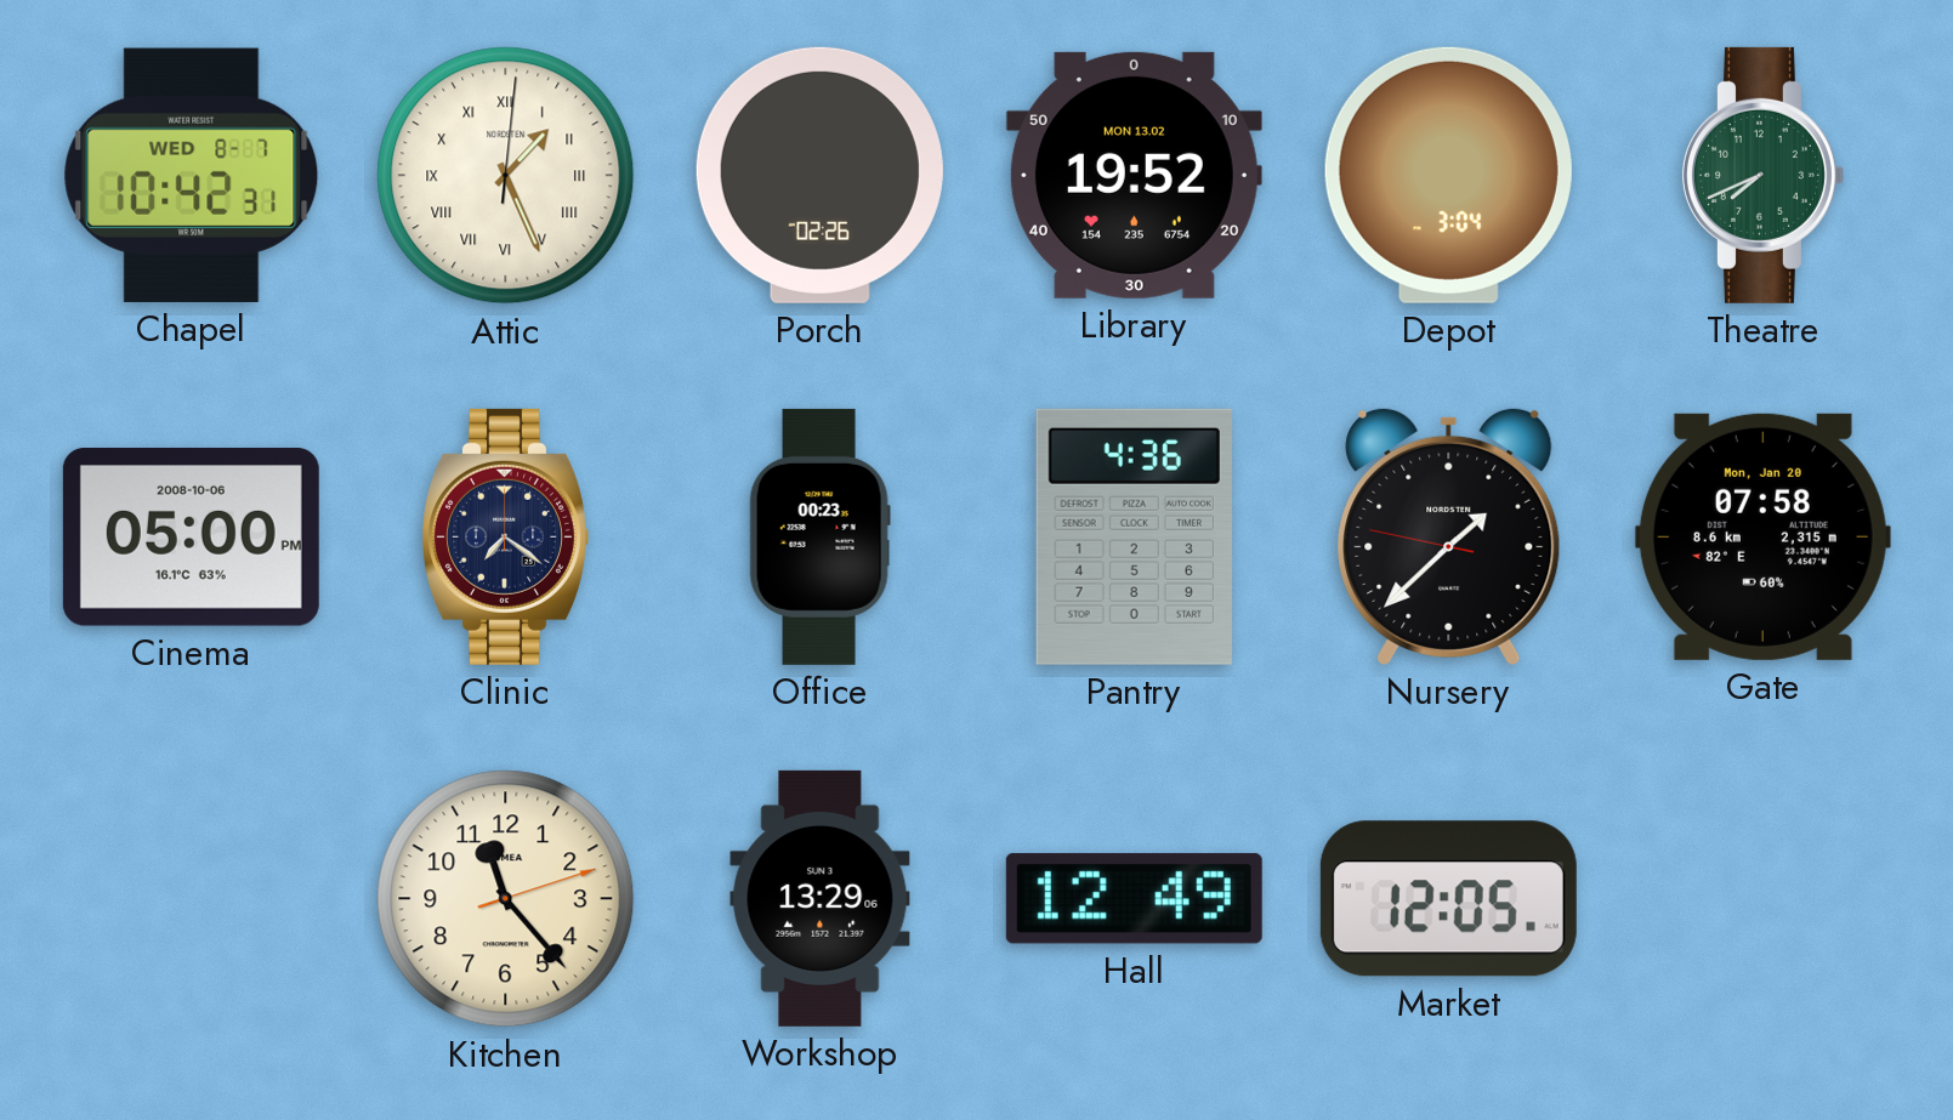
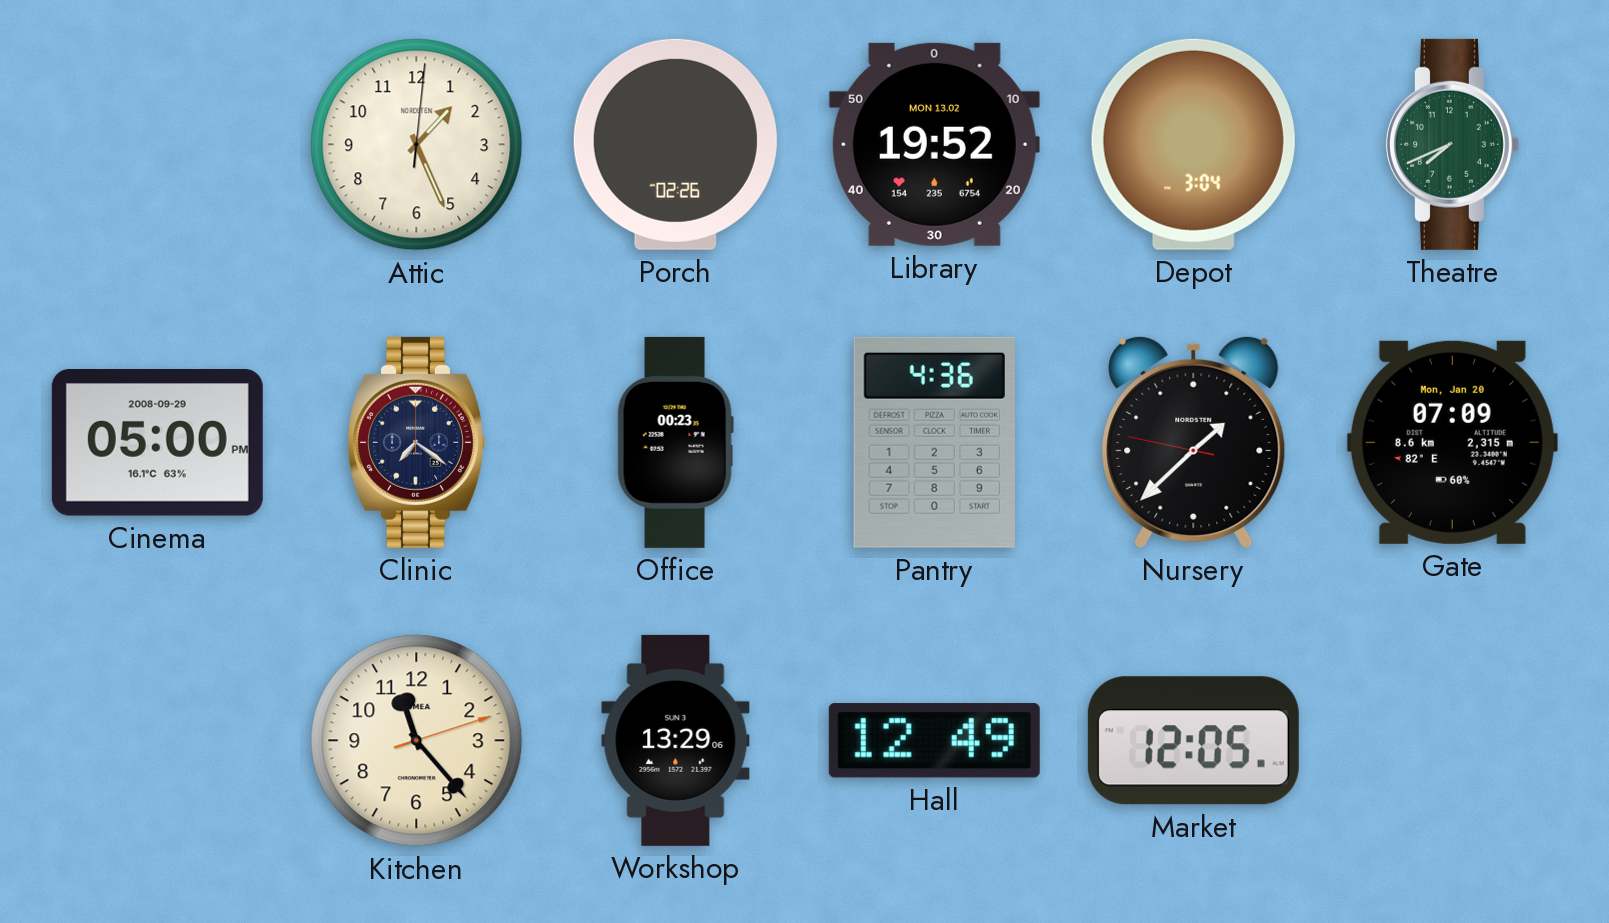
Chapel: 10:42 -> none (192, 175)
Attic numerals: Roman -> Arabic (417, 145)
Cinema date: 2008-10-06 -> 2008-09-29 (157, 443)
Gate: 07:58 -> 07:09 (1452, 442)
